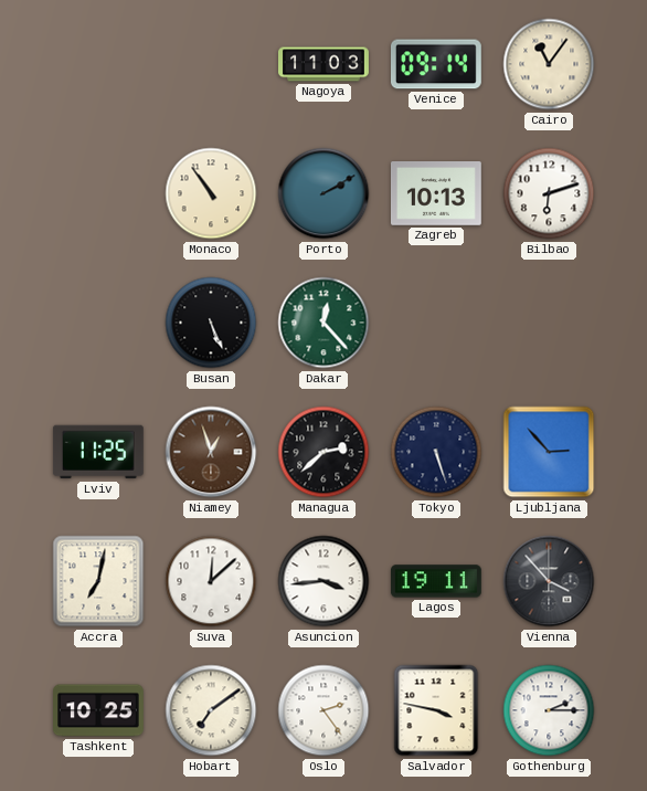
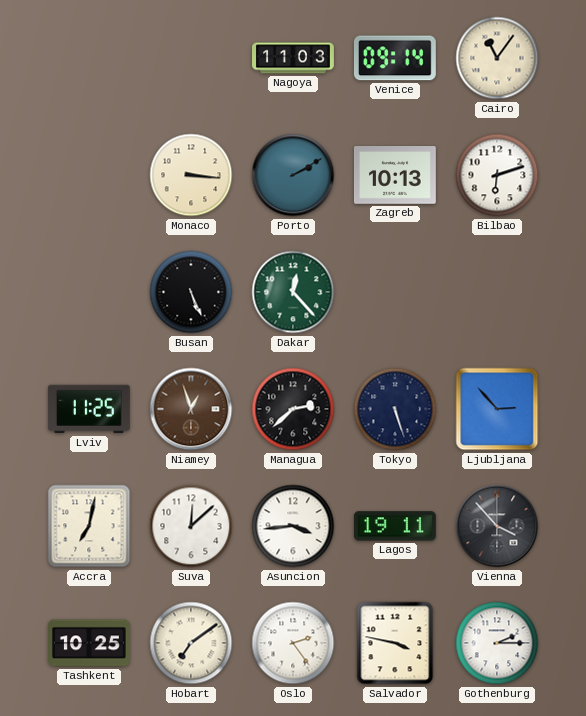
Monaco: 10:54 -> 3:16 (191, 175)
